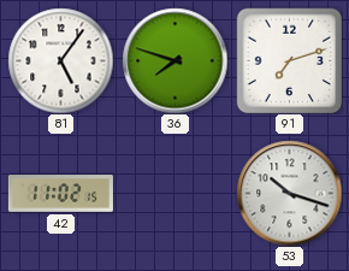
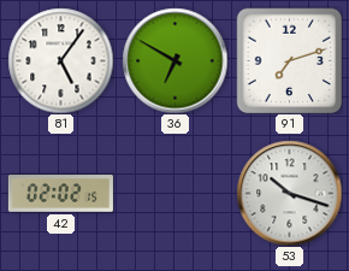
36: 7:48 -> 6:50 (174, 60)
42: 11:02 -> 02:02 (60, 194)
